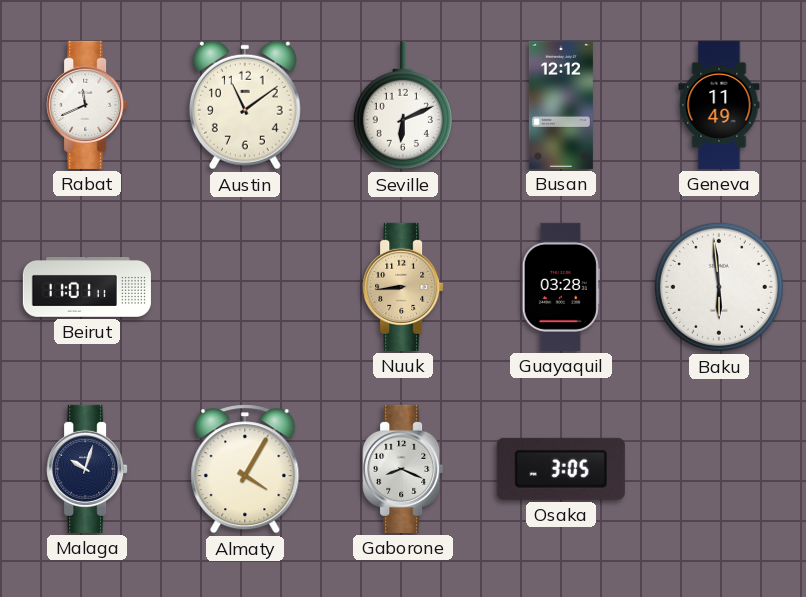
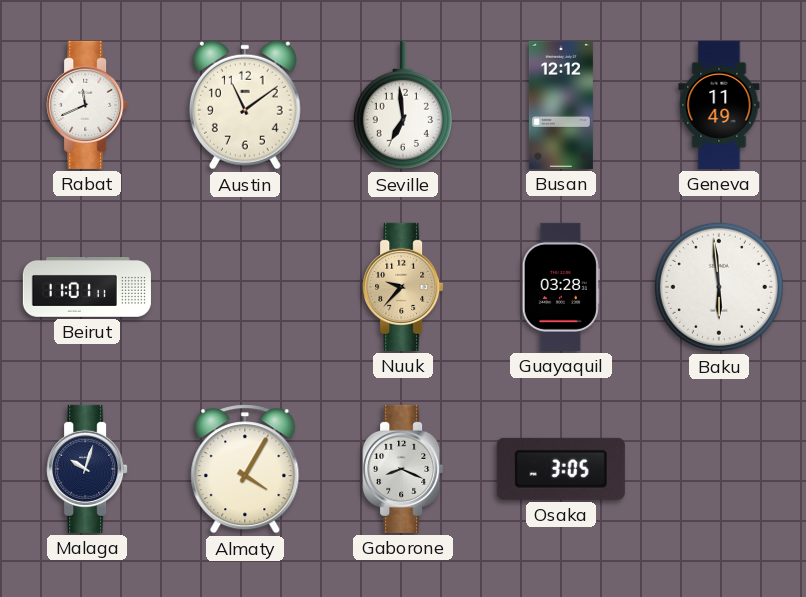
Seville: 6:11 -> 6:59 (403, 105)
Nuuk: 8:44 -> 9:37 (403, 287)
